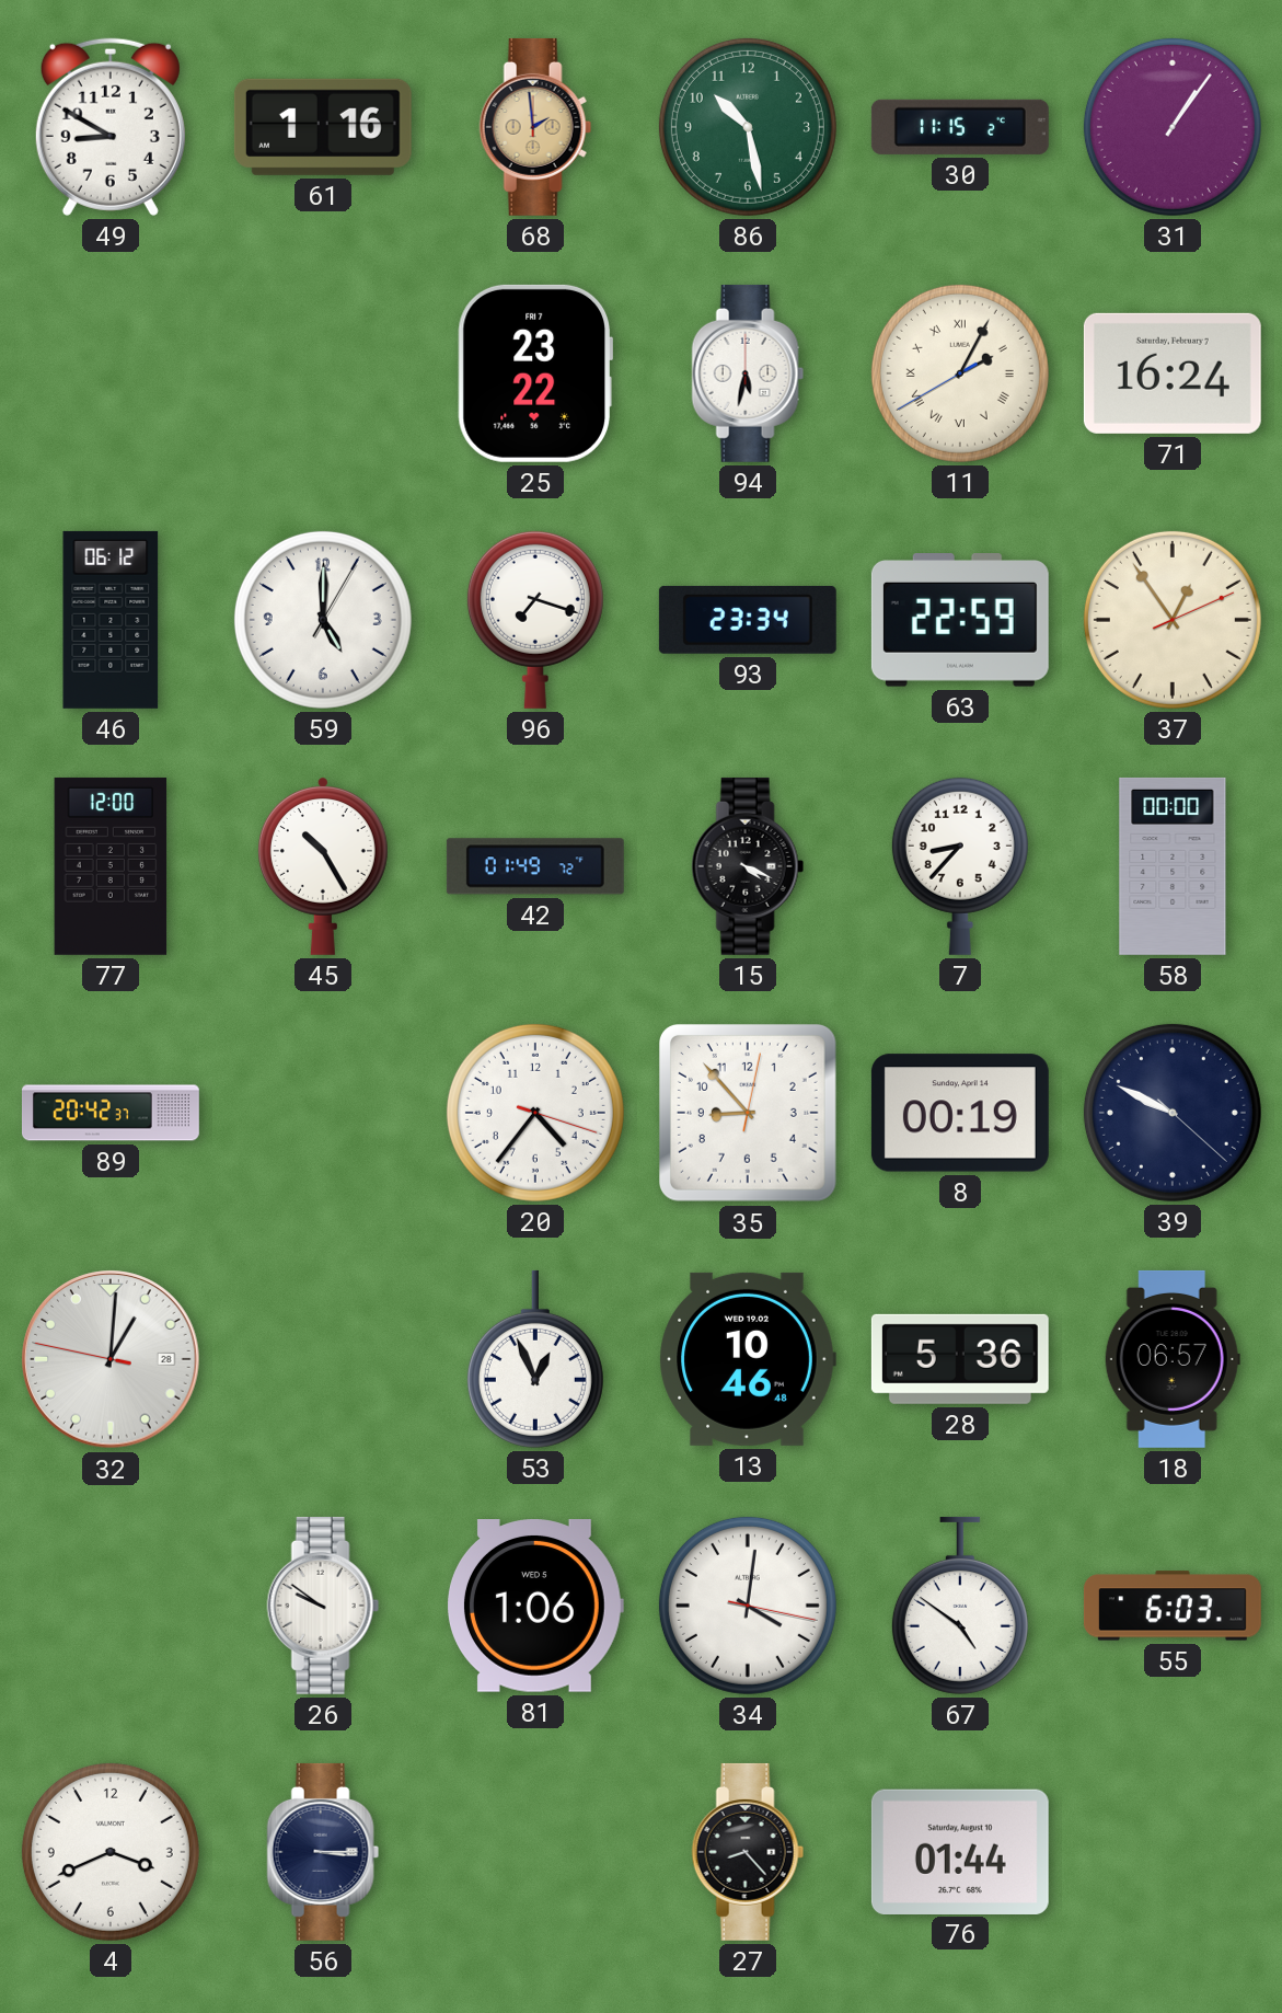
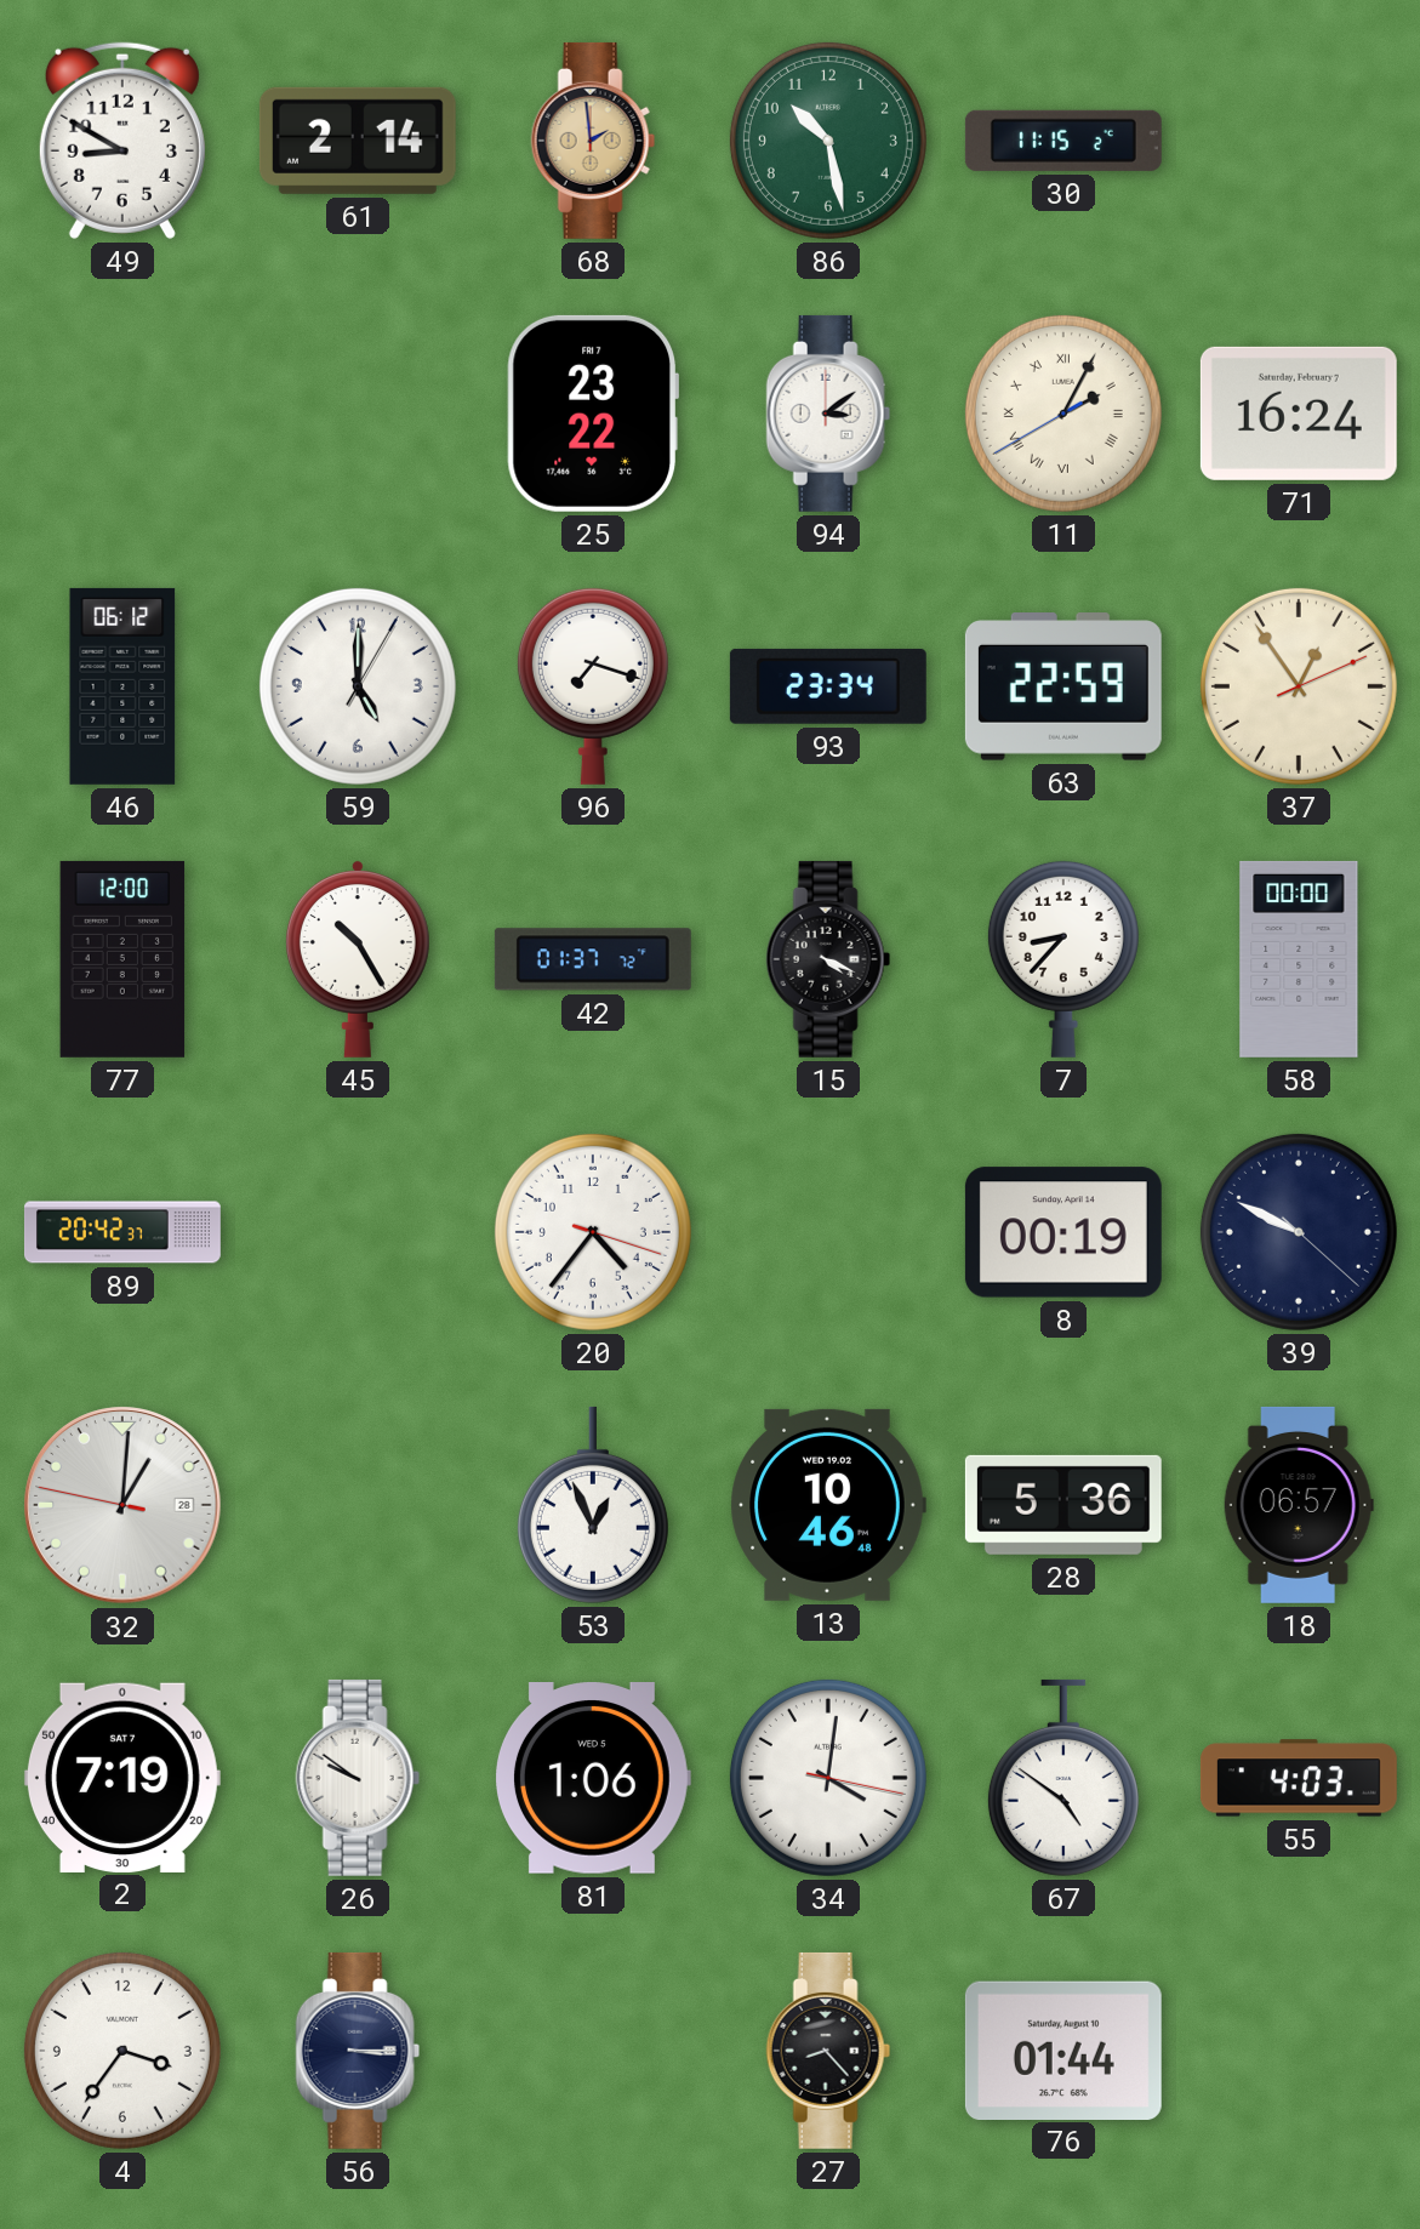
61: 1:16 -> 2:14 (358, 141)
31: 1:06 -> none (1173, 127)
94: 5:32 -> 3:09 (828, 414)
42: 01:49 -> 01:37 (593, 959)
35: 8:53 -> none (748, 1113)
2: none -> 7:19 (122, 1777)
55: 6:03 -> 4:03 (1299, 1778)
4: 3:41 -> 3:36 (122, 2051)
